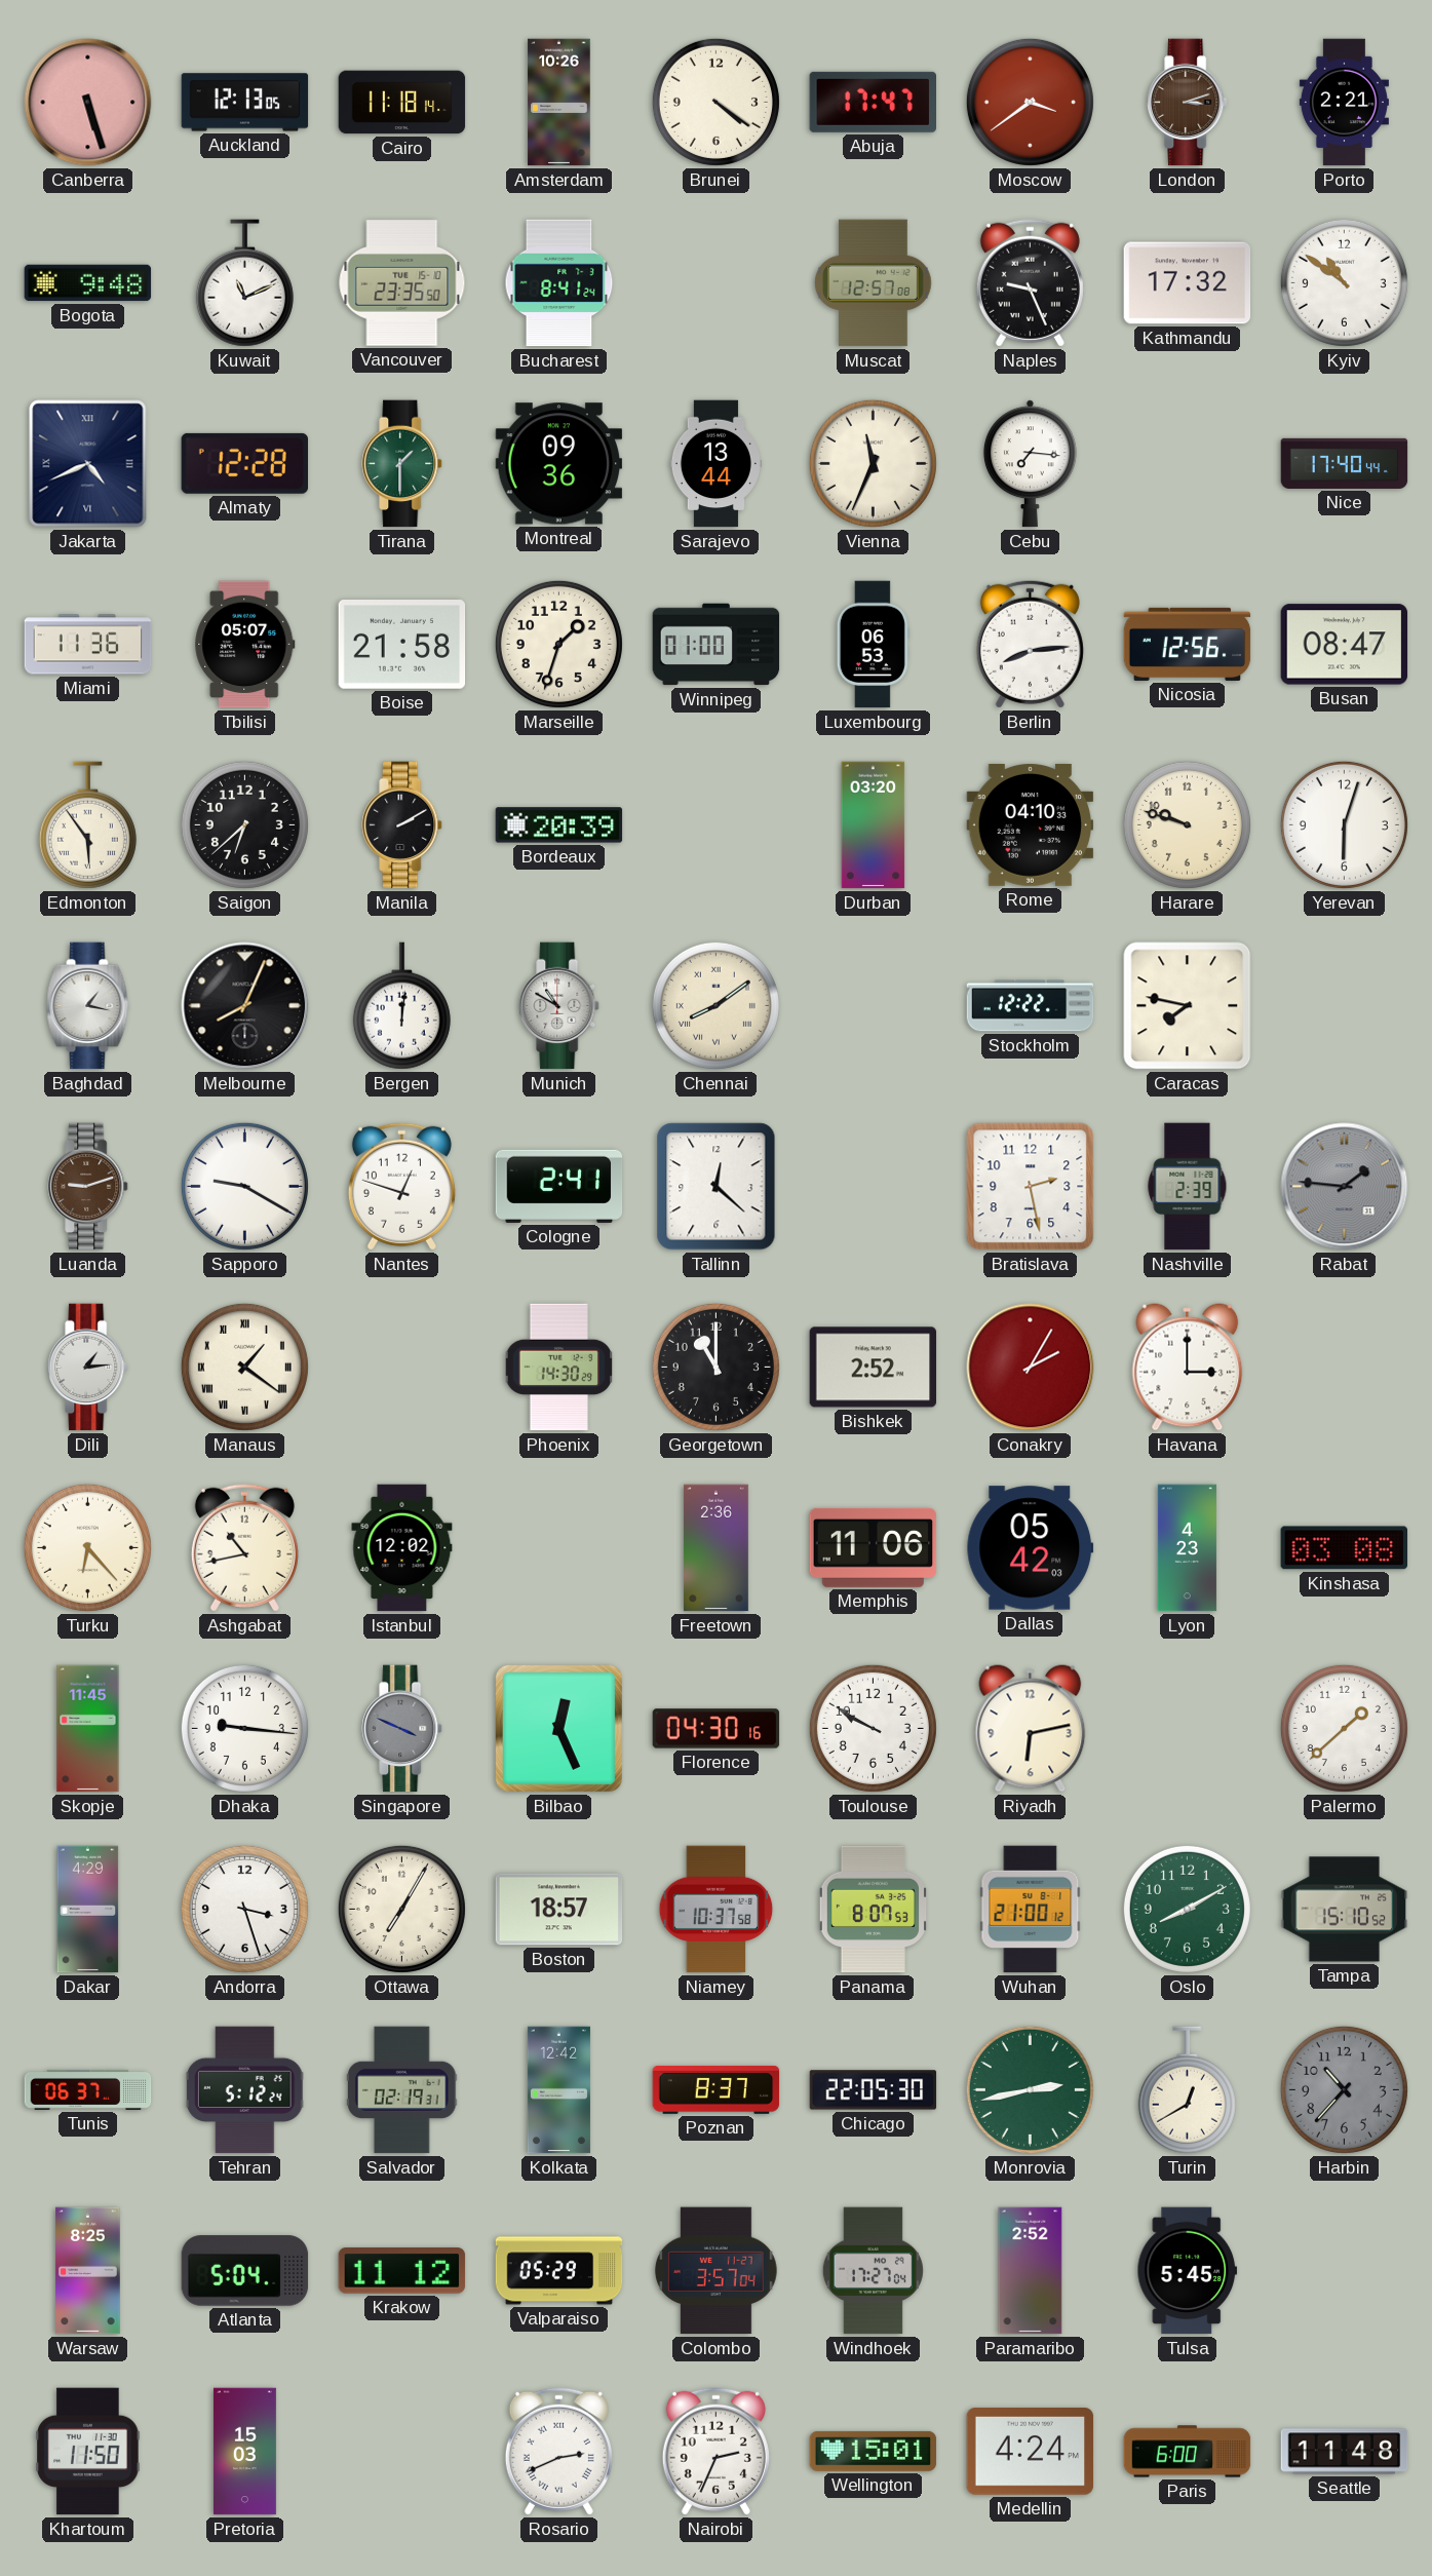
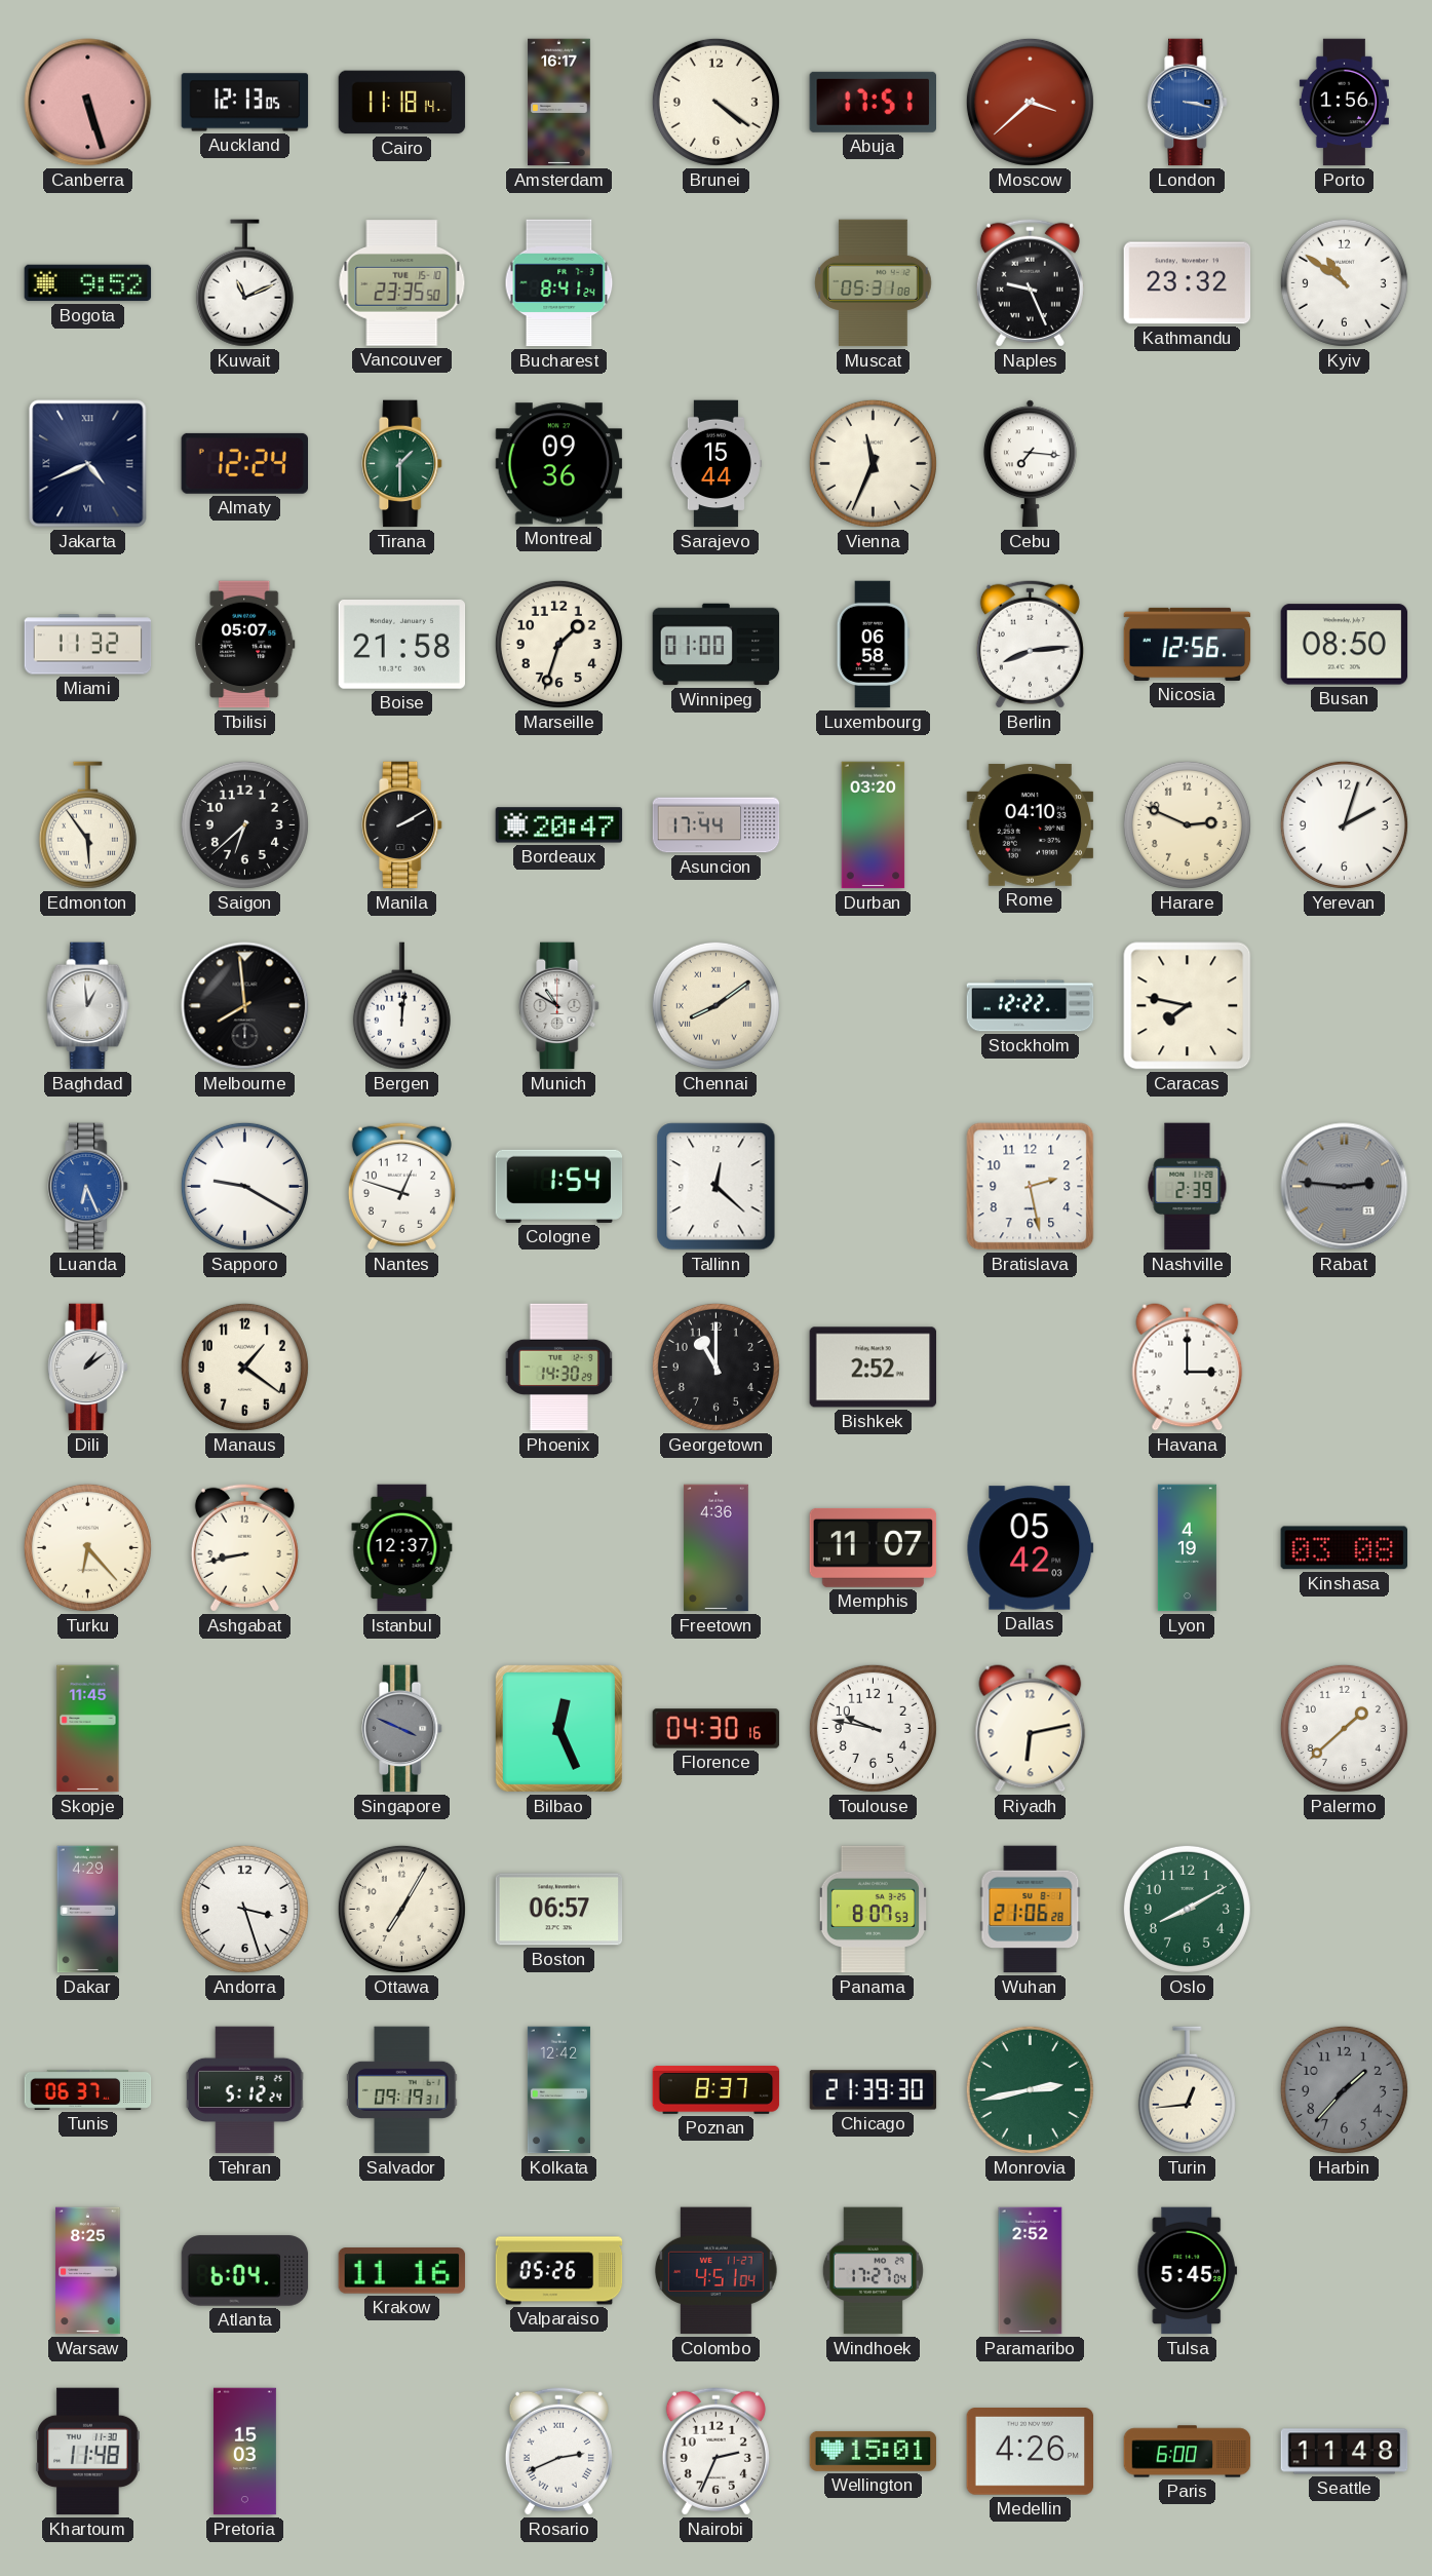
Amsterdam: 10:26 -> 16:17 (559, 103)
Abuja: 17:47 -> 17:51 (873, 102)
Moscow: 3:39 -> 3:38 (1030, 102)
London: 3:12 -> 3:17 (1188, 103)
London dial: brown -> blue (1188, 103)
Porto: 2:21 -> 1:56 (1344, 103)
Bogota: 9:48 -> 9:52 (88, 283)
Muscat: 12:57 -> 05:31 (874, 283)
Kathmandu: 17:32 -> 23:32 (1188, 283)
Almaty: 12:28 -> 12:24 (244, 463)
Sarajevo: 13:44 -> 15:44 (715, 464)
Nice: 17:40 -> none (1345, 463)
Miami: 11:36 -> 11:32 (88, 645)
Luxembourg: 06:53 -> 06:58 (873, 645)
Busan: 08:47 -> 08:50 (1345, 645)
Bordeaux: 20:39 -> 20:47 (559, 825)
Asuncion: none -> 17:44 (717, 825)
Harare: 9:48 -> 2:49 (1187, 824)
Yerevan: 6:03 -> 2:03 (1344, 824)
Baghdad: 1:17 -> 12:59 (88, 1006)
Melbourne: 8:04 -> 7:59 (245, 1006)
Luanda: 9:12 -> 6:26 (88, 1187)
Luanda dial: brown -> blue (88, 1187)
Cologne: 2:41 -> 1:54 (559, 1186)
Rabat: 1:46 -> 2:46 (1345, 1187)
Dili: 1:14 -> 1:09 (88, 1368)
Manaus numerals: Roman -> Arabic (244, 1367)
Conakry: 2:05 -> none (1031, 1368)
Ashgabat: 10:43 -> 8:43 (244, 1547)
Istanbul: 12:02 -> 12:37 (402, 1548)
Freetown: 2:36 -> 4:36 (715, 1548)
Memphis: 11:06 -> 11:07 (874, 1547)
Lyon: 4:23 -> 4:19 (1187, 1548)
Dhaka: 9:16 -> none (244, 1728)
Toulouse: 9:50 -> 9:47 (873, 1728)
Boston: 18:57 -> 06:57 (559, 1910)
Niamey: 10:37 -> none (717, 1910)
Wuhan: 21:00 -> 21:06 (1031, 1910)
Tampa: 15:10 -> none (1345, 1910)
Salvador: 02:19 -> 09:19 (402, 2090)
Chicago: 22:05 -> 21:39 (874, 2090)
Turin: 12:40 -> 12:44 (1187, 2090)
Harbin: 10:37 -> 1:37 (1344, 2089)
Atlanta: 5:04 -> 6:04 (245, 2271)
Krakow: 11:12 -> 11:16 (402, 2271)
Valparaiso: 05:29 -> 05:26 (559, 2271)
Colombo: 3:57 -> 4:51 (715, 2271)
Khartoum: 11:50 -> 11:48 (88, 2452)
Medellin: 4:24 -> 4:26 (1031, 2452)
